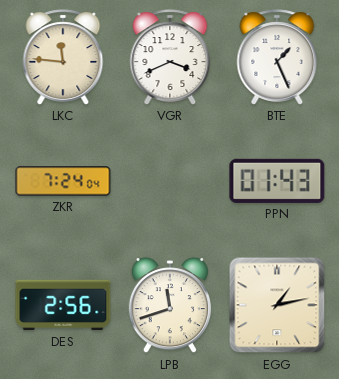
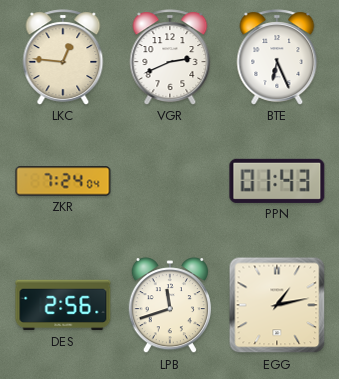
LKC: 11:46 -> 12:46 (63, 57)
VGR: 3:41 -> 2:41 (170, 57)
BTE: 1:26 -> 6:26 (277, 57)
